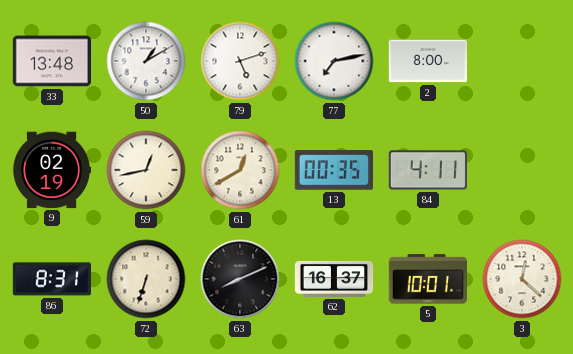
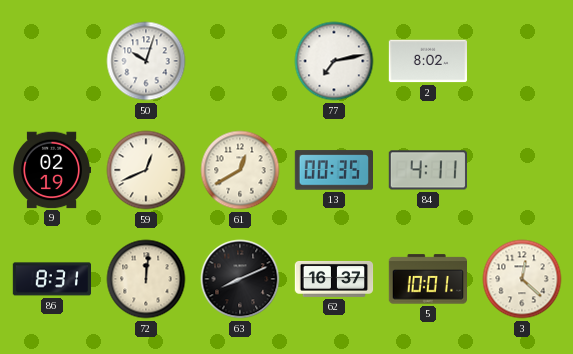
33: 13:48 -> none (51, 61)
50: 1:10 -> 10:03 (146, 61)
79: 5:12 -> none (240, 61)
2: 8:00 -> 8:02 (427, 61)
59: 12:43 -> 12:41 (146, 170)
72: 6:33 -> 12:01 (146, 279)
